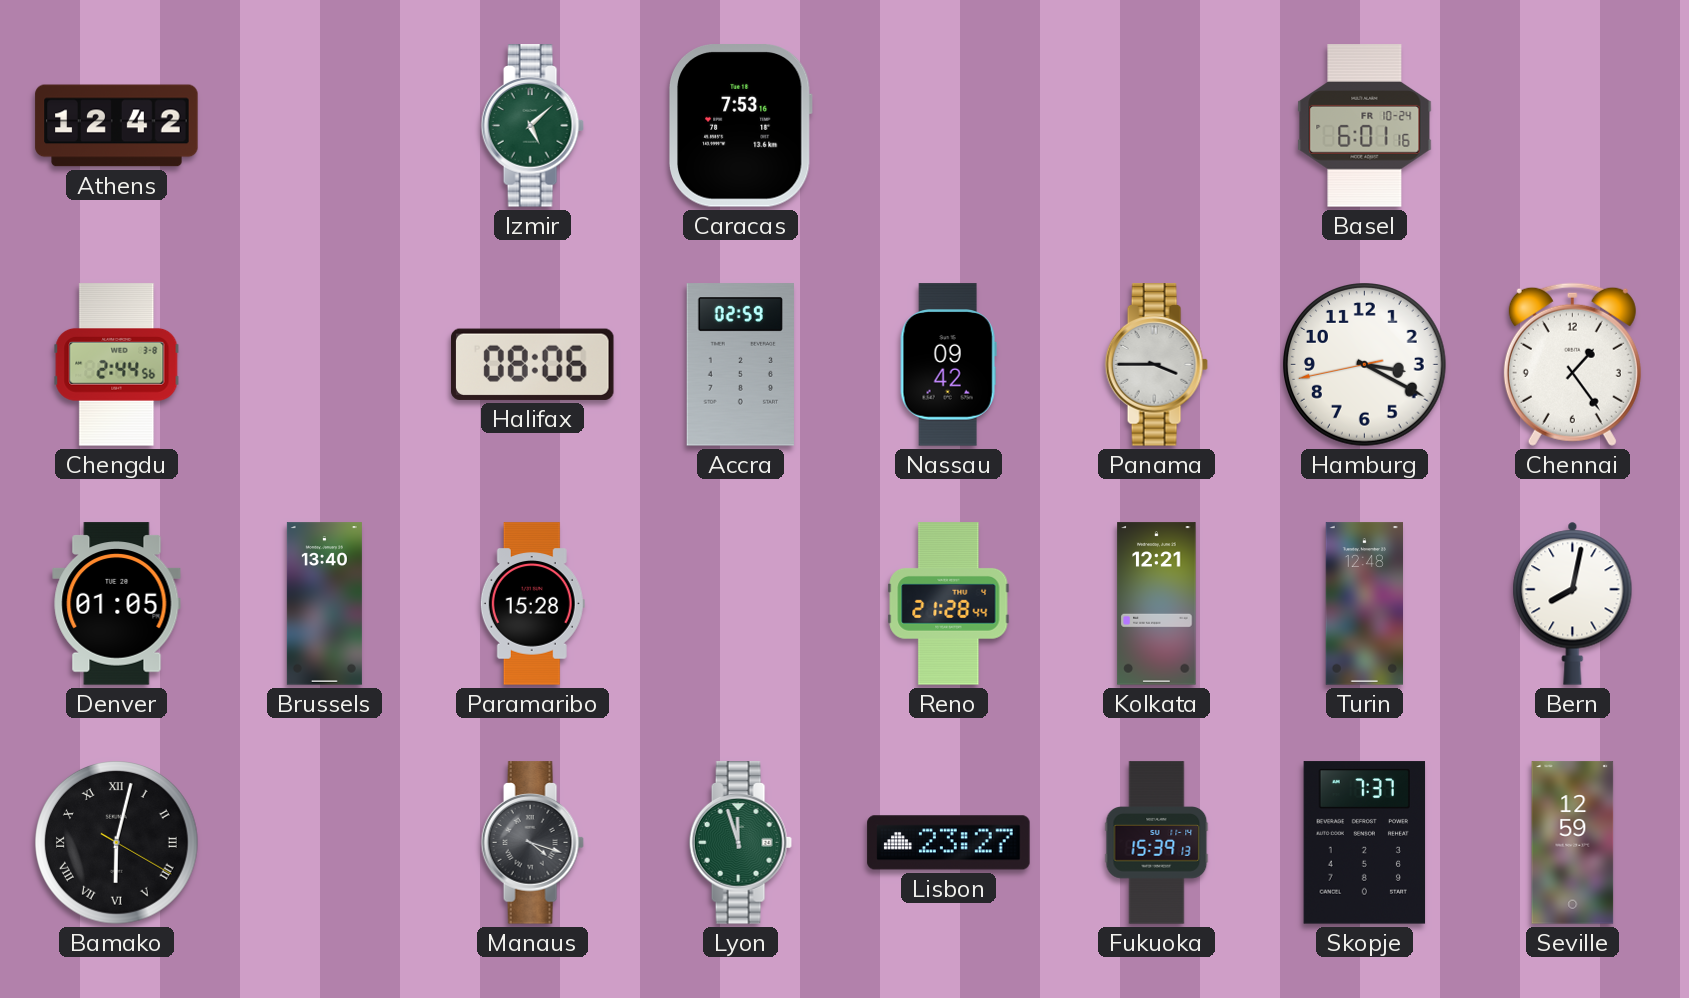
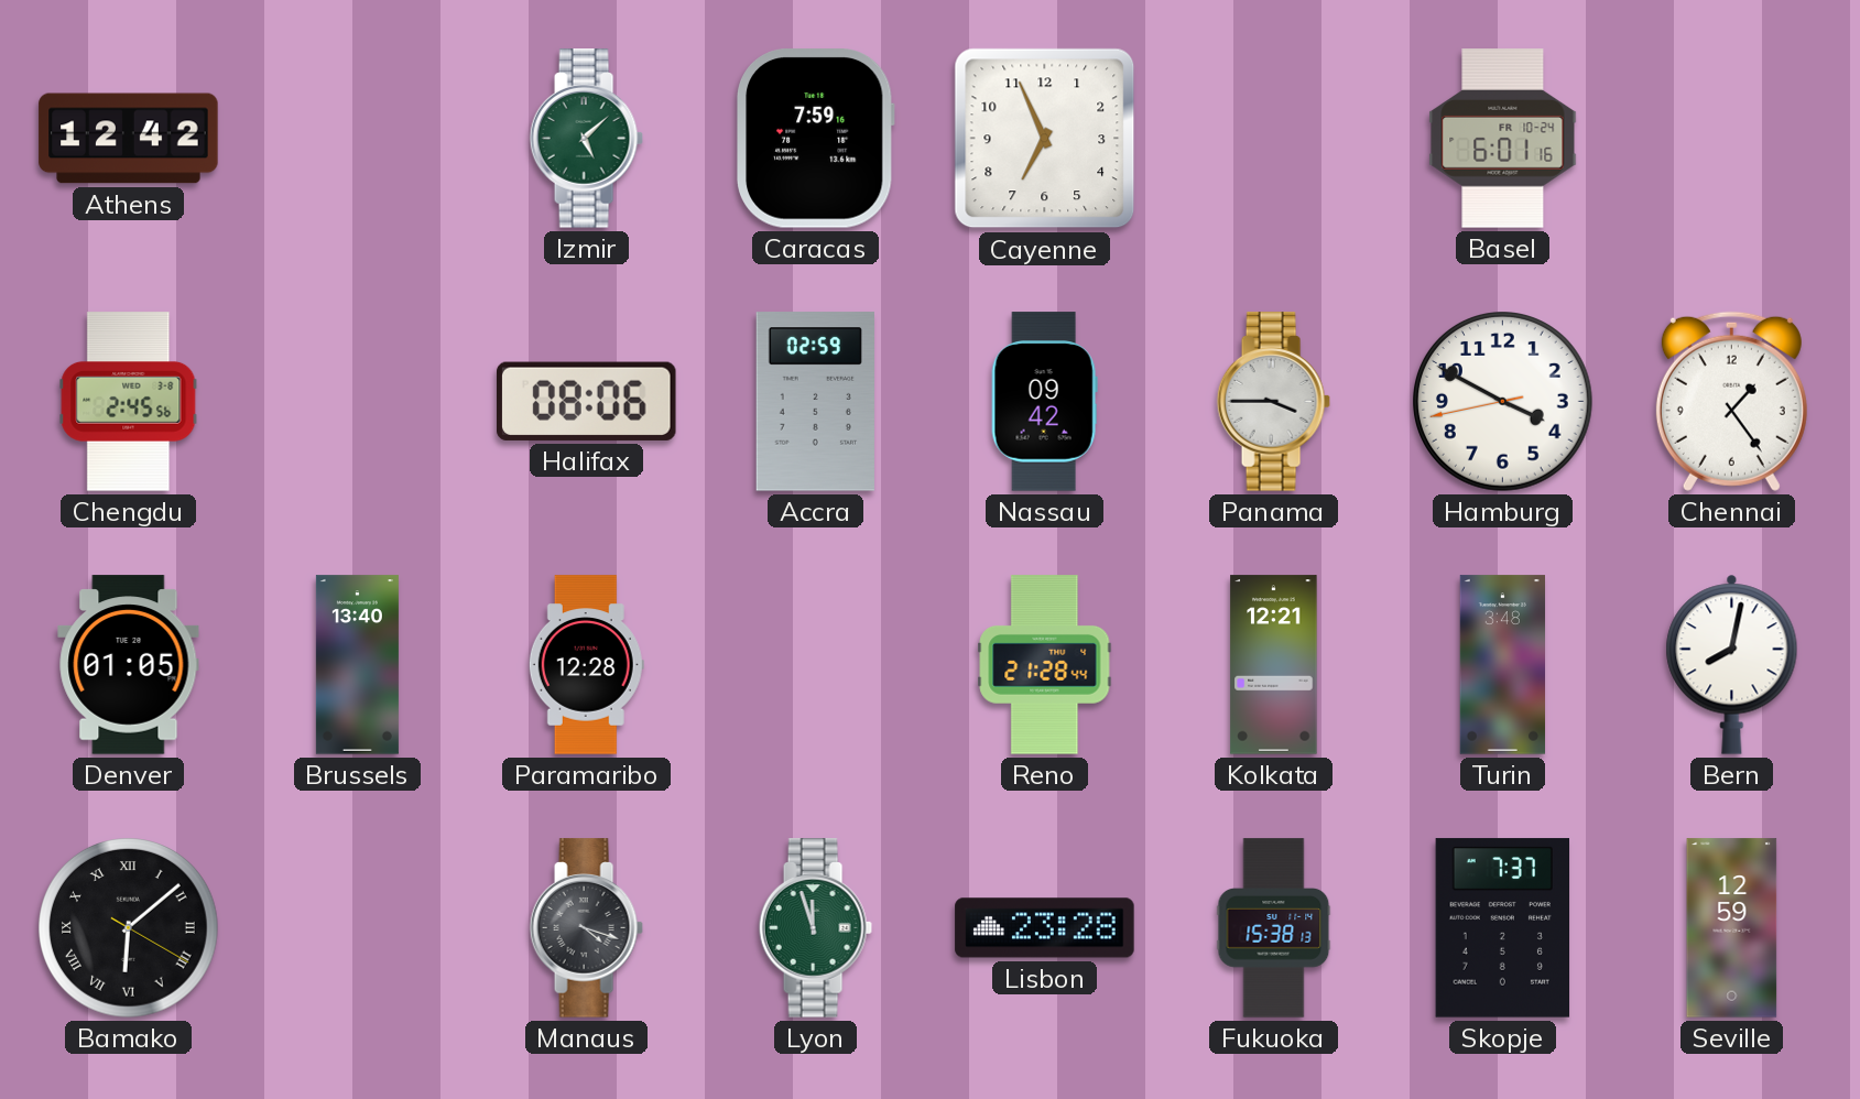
Caracas: 7:53 -> 7:59 (815, 139)
Cayenne: none -> 6:56 (1045, 139)
Chengdu: 2:44 -> 2:45 (129, 402)
Hamburg: 3:19 -> 3:49 (1503, 402)
Paramaribo: 15:28 -> 12:28 (586, 665)
Turin: 12:48 -> 3:48 (1502, 665)
Bamako: 6:02 -> 6:08 (129, 928)
Lisbon: 23:27 -> 23:28 (1045, 928)
Fukuoka: 15:39 -> 15:38 (1274, 928)
